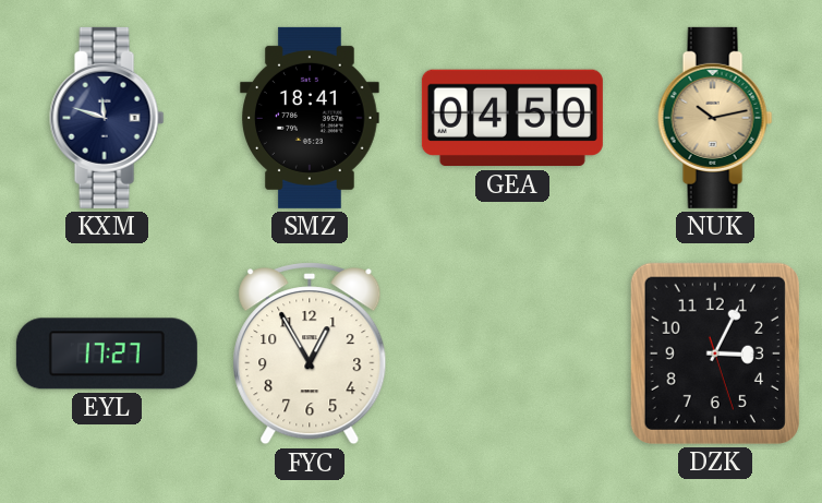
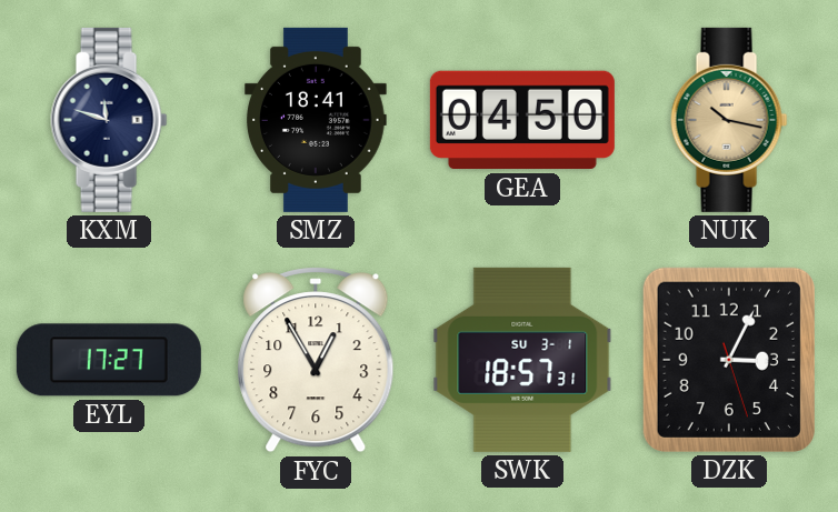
NUK: 10:13 -> 10:17 (729, 120)
SWK: none -> 18:57 (522, 360)
